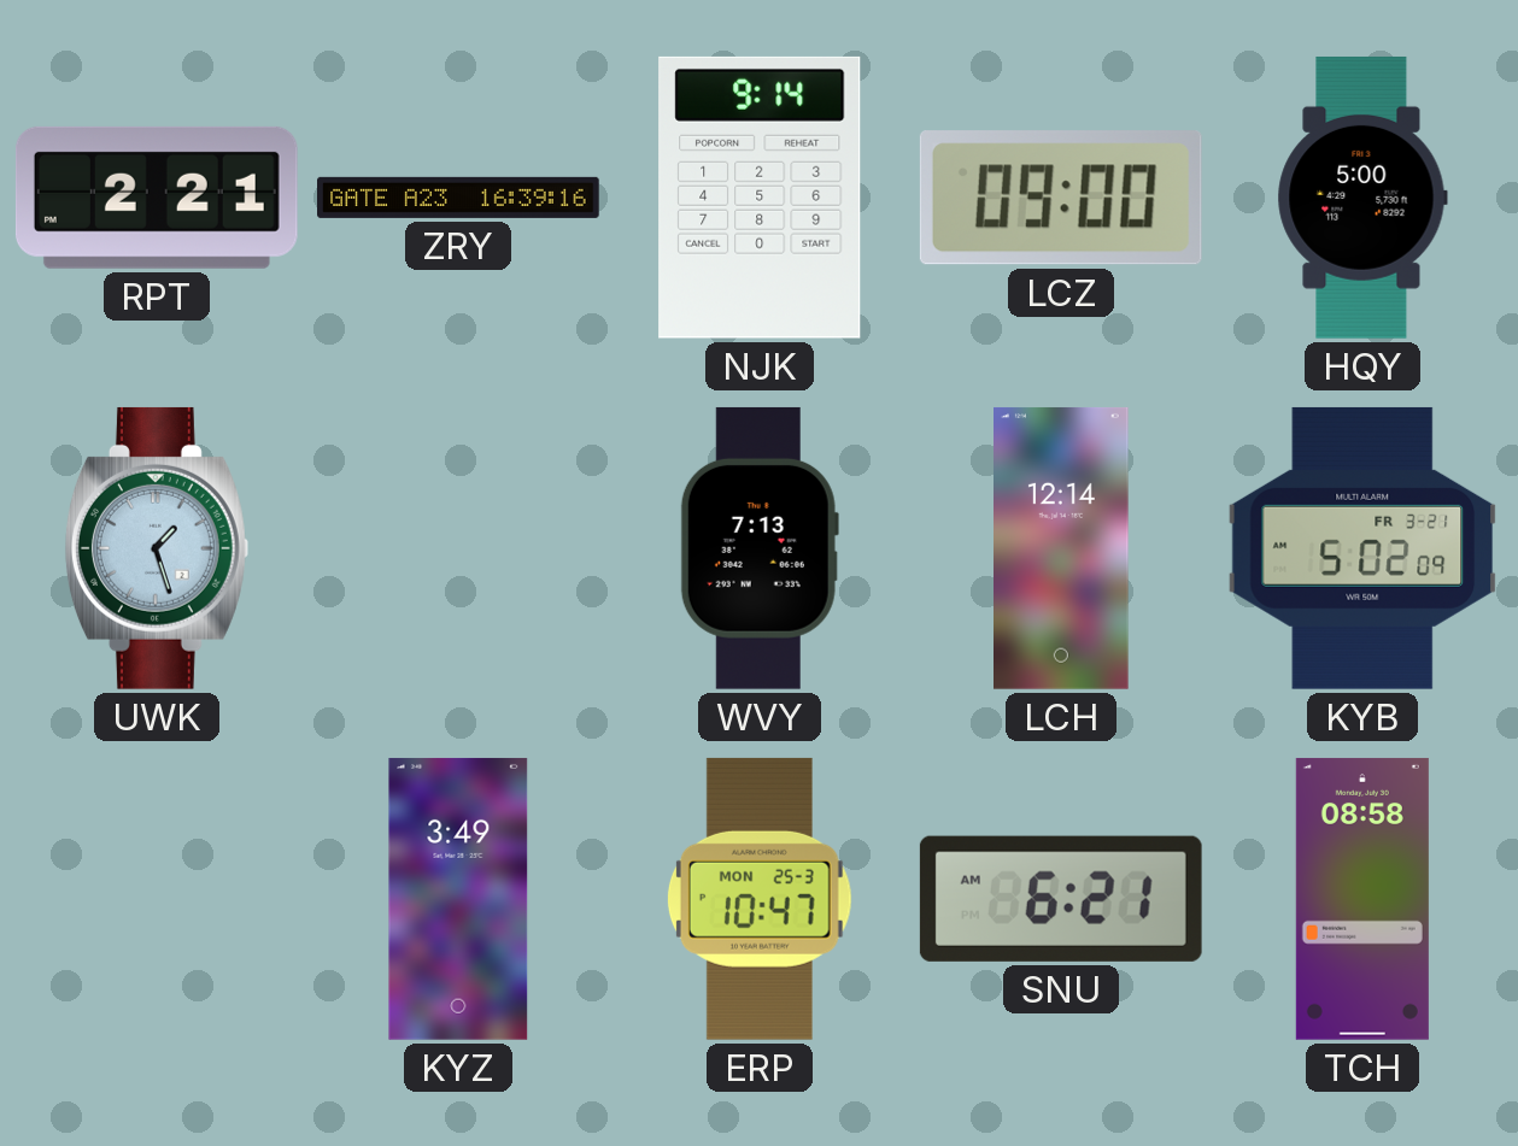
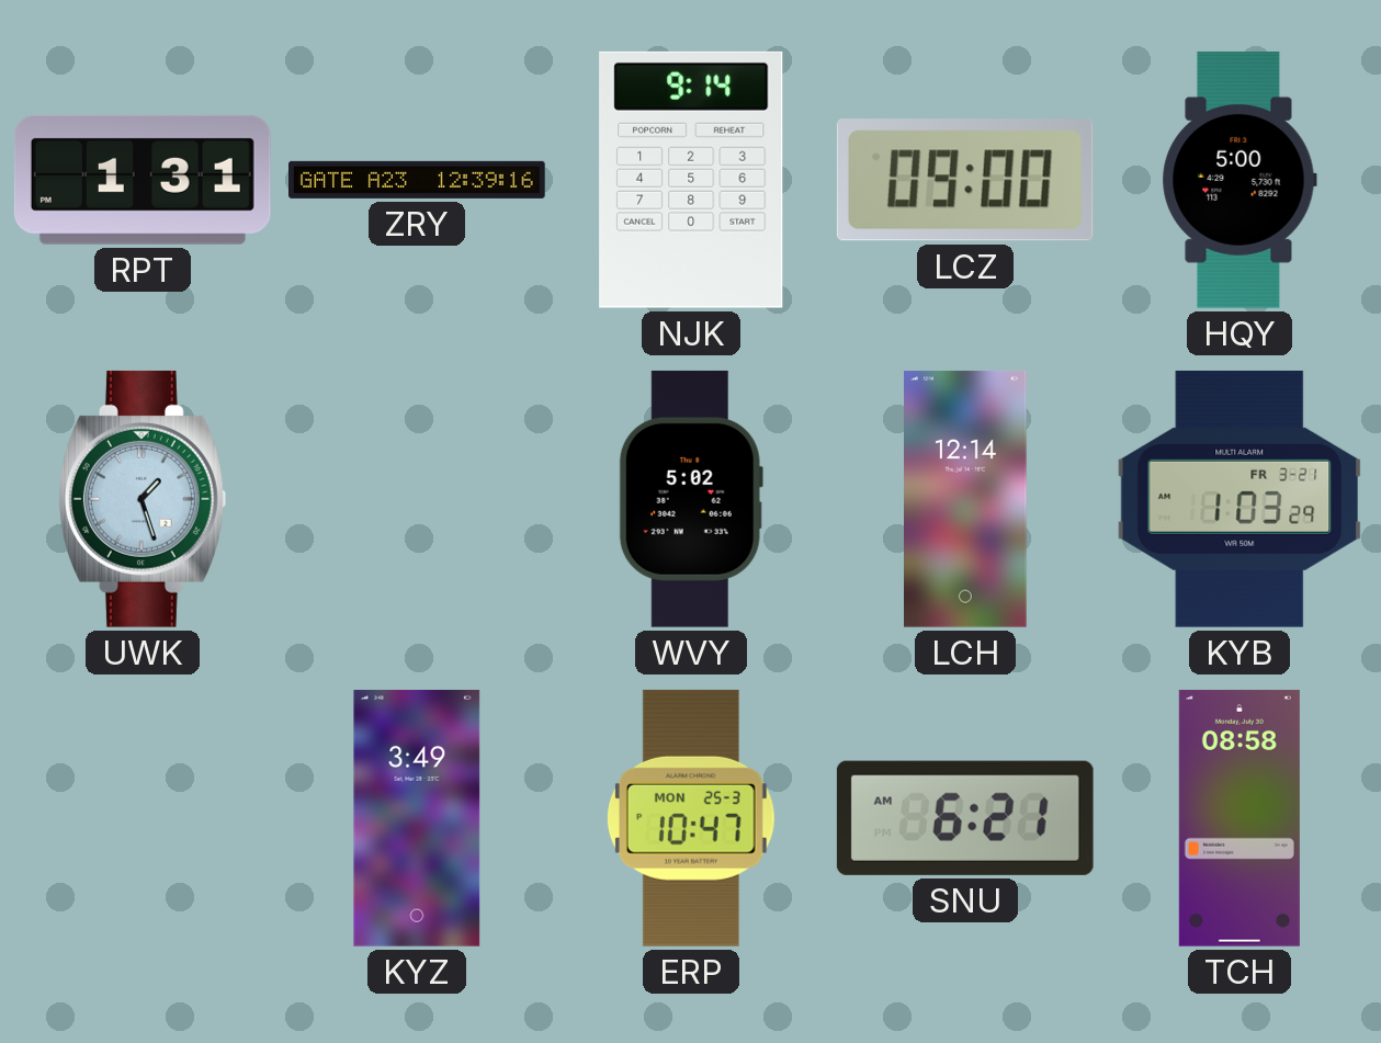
RPT: 2:21 -> 1:31 (143, 180)
ZRY: 16:39 -> 12:39 (418, 180)
WVY: 7:13 -> 5:02 (691, 499)
KYB: 5:02 -> 1:03 (1239, 499)
